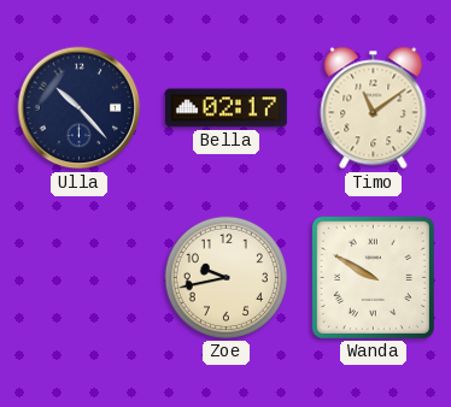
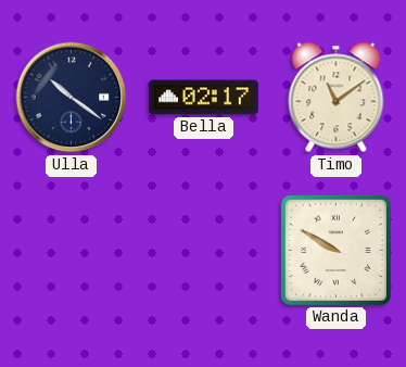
Ulla: 10:23 -> 10:21 (72, 98)
Zoe: 9:43 -> none (225, 277)
